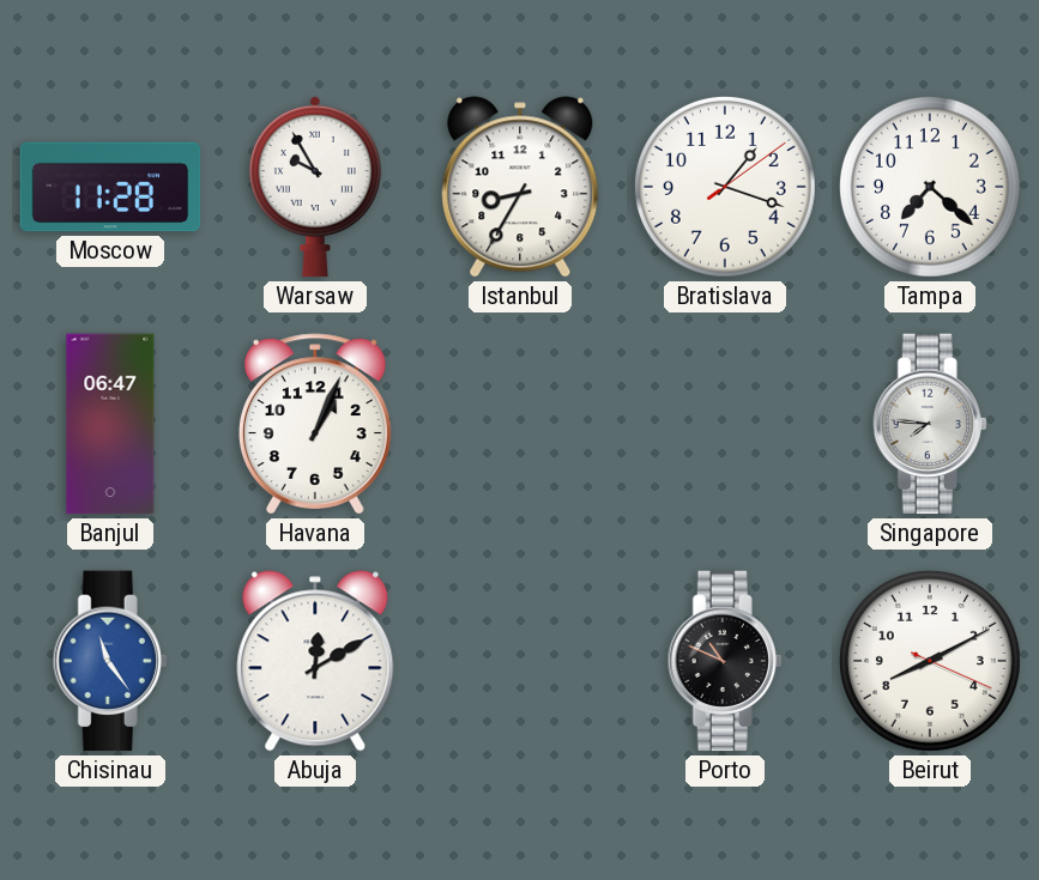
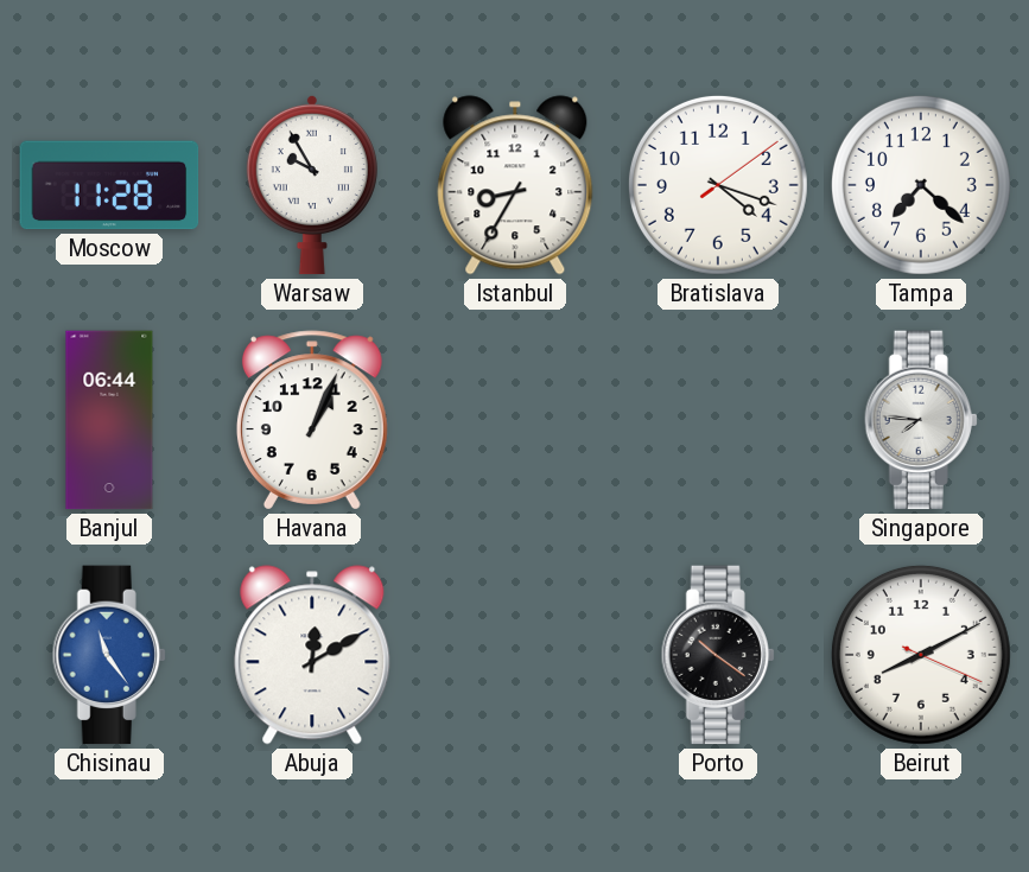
Bratislava: 1:18 -> 4:18 (718, 185)
Banjul: 06:47 -> 06:44 (109, 420)
Porto: 10:49 -> 10:21 (718, 655)
